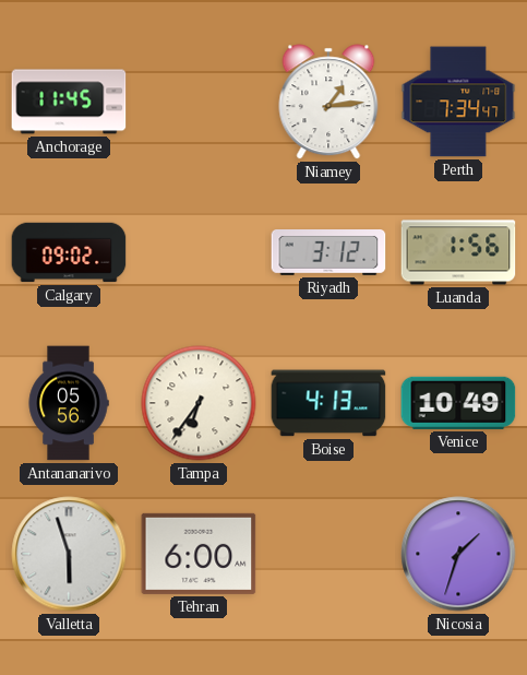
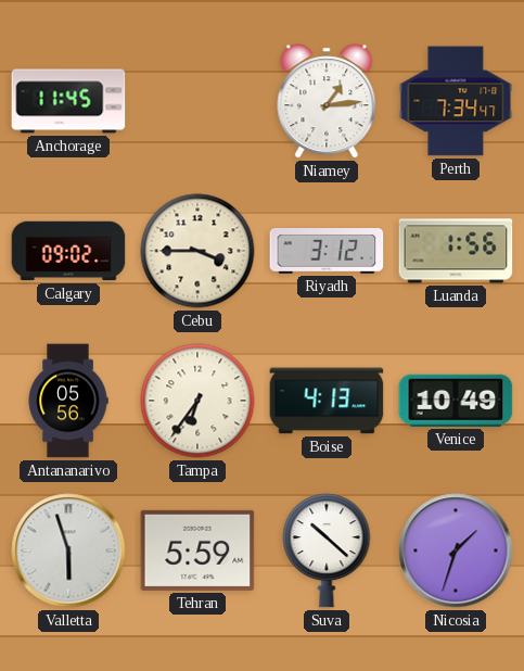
Cebu: none -> 3:45 (197, 251)
Tehran: 6:00 -> 5:59 (197, 550)
Suva: none -> 10:22 (327, 550)
